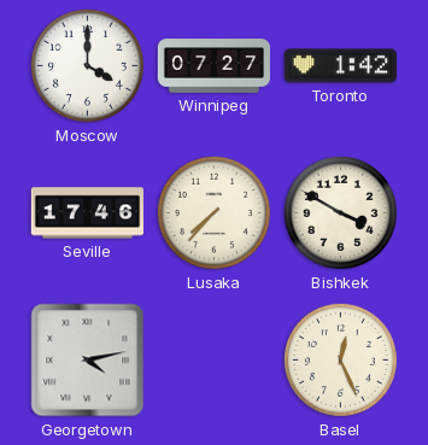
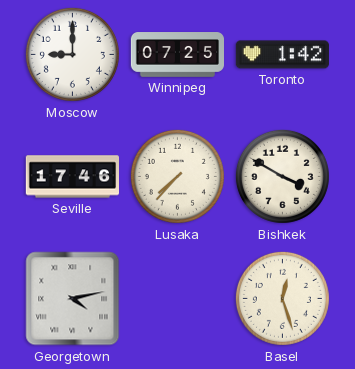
Moscow: 4:00 -> 9:00 (72, 54)
Winnipeg: 07:27 -> 07:25 (177, 55)
Basel: 12:26 -> 12:27 (282, 298)
